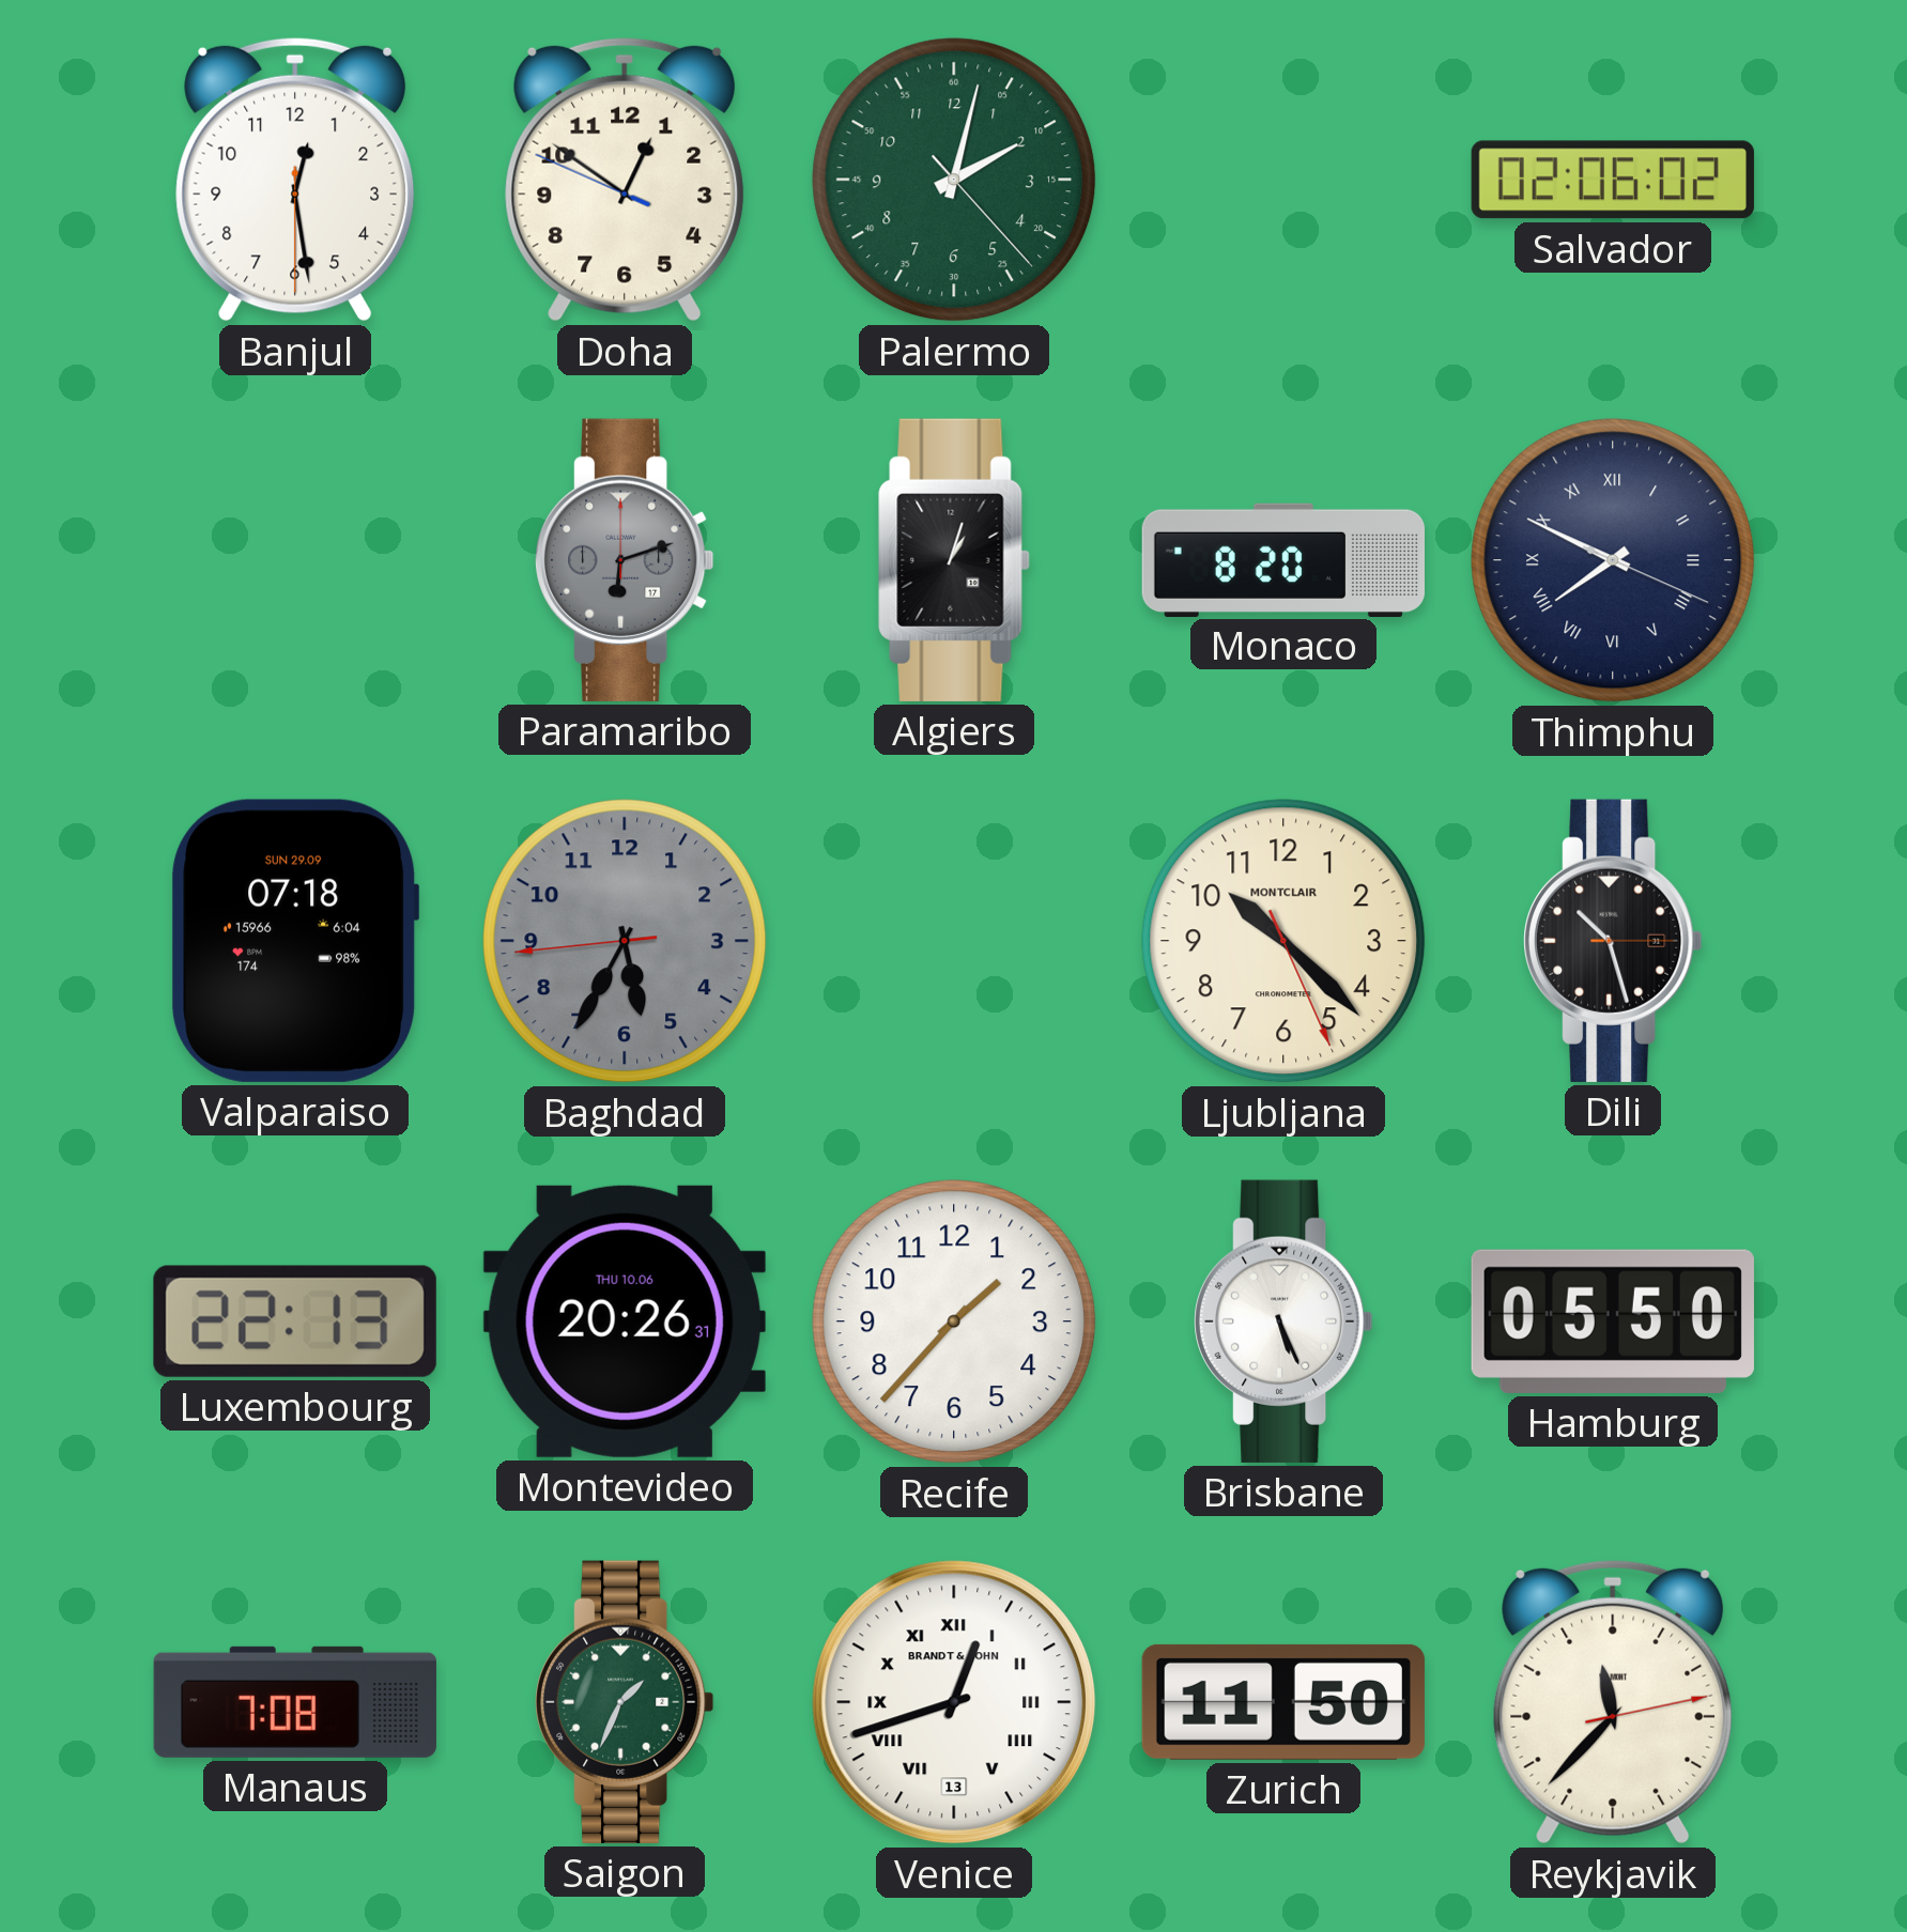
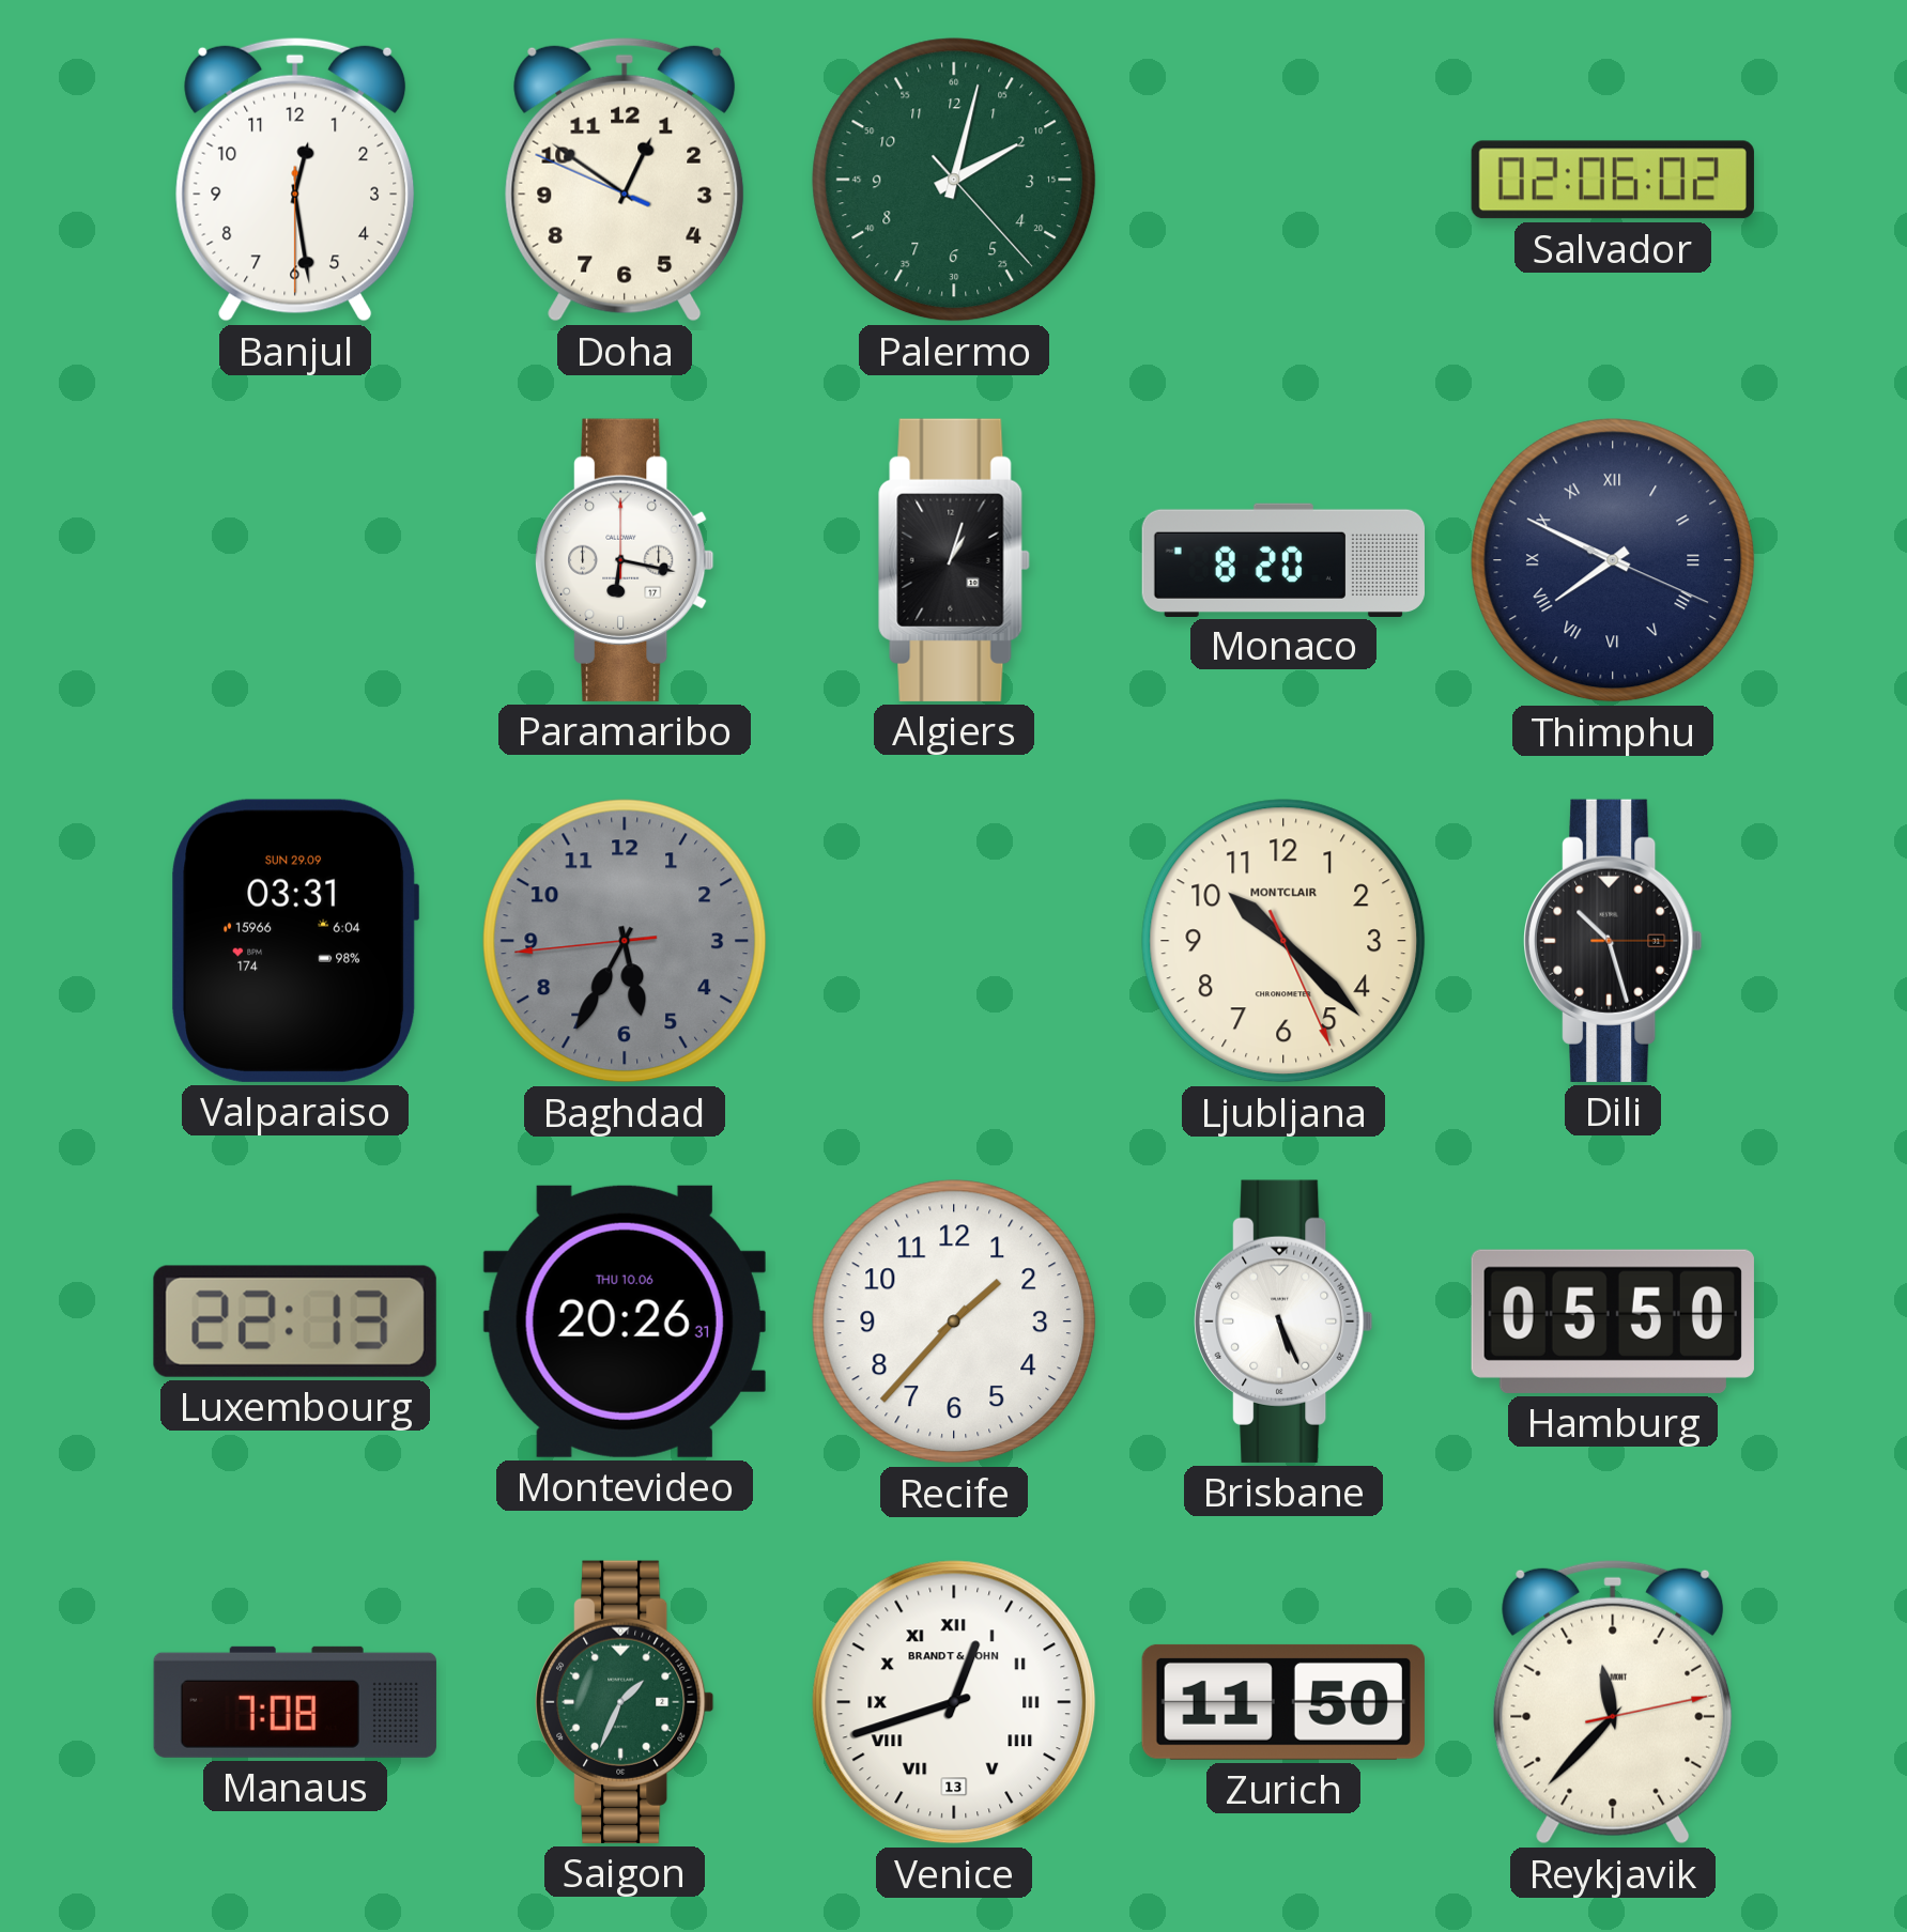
Paramaribo: 6:12 -> 6:17 (625, 560)
Paramaribo dial: grey -> white (625, 560)
Valparaiso: 07:18 -> 03:31 (295, 941)
